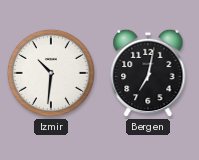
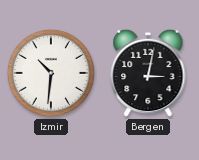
Bergen: 7:02 -> 3:02 (148, 73)
